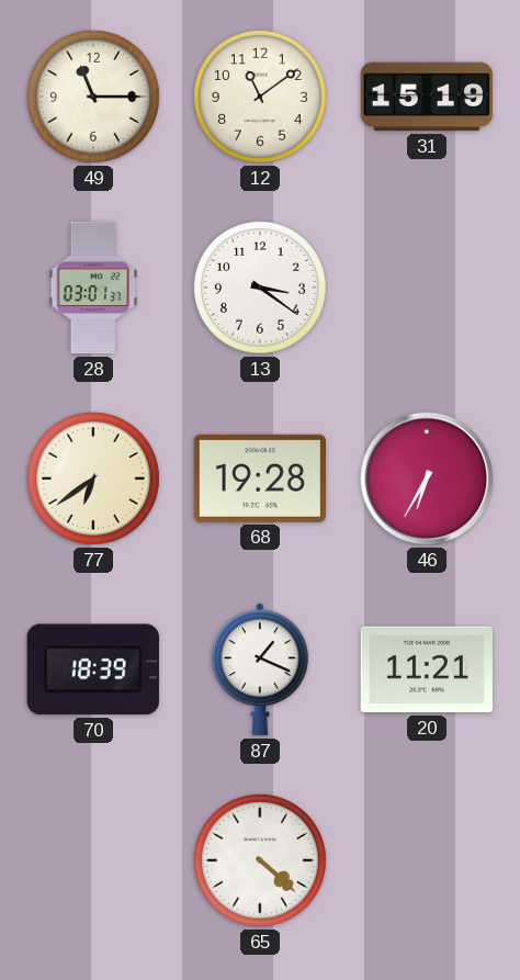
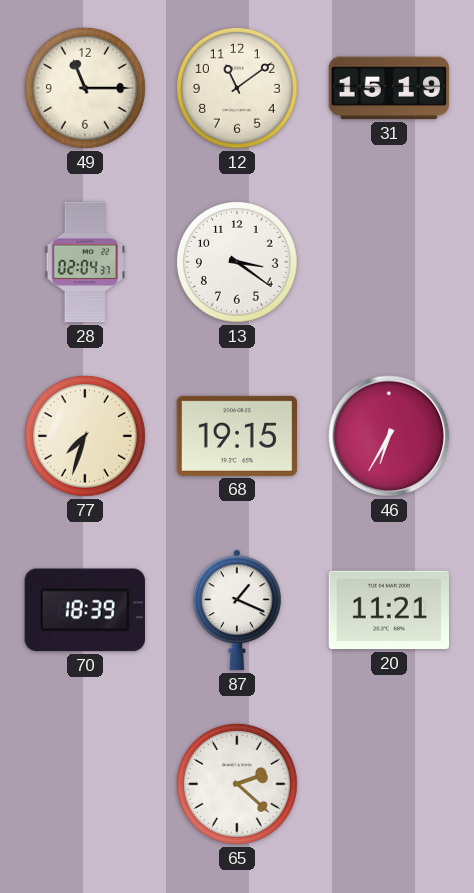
28: 03:01 -> 02:04 (85, 262)
77: 6:39 -> 7:33 (85, 436)
68: 19:28 -> 19:15 (236, 436)
65: 4:22 -> 2:22 (237, 784)
